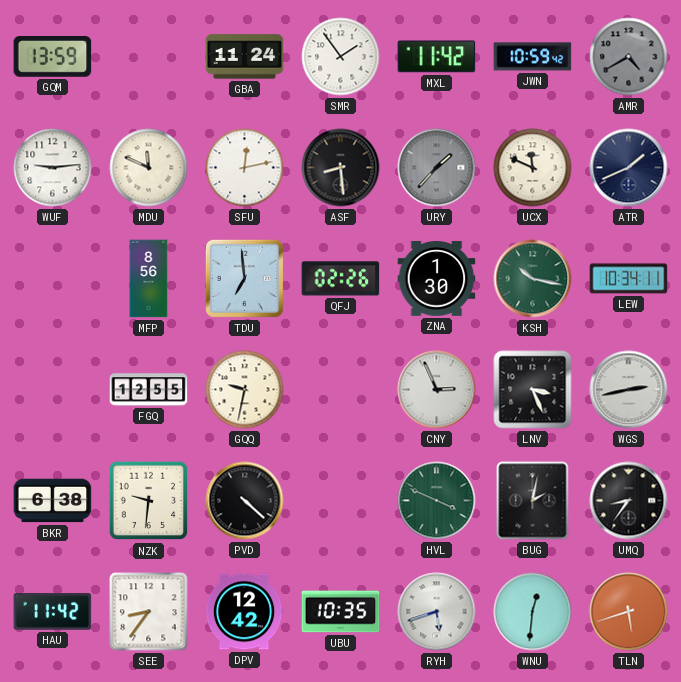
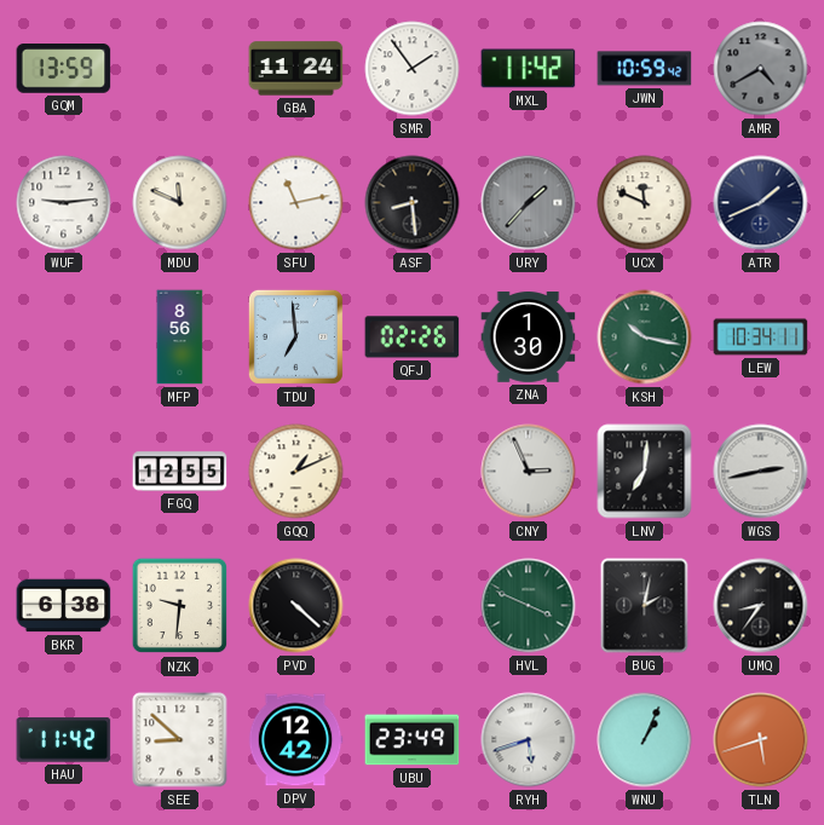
SFU: 12:13 -> 11:13 (296, 203)
GQQ: 9:32 -> 1:11 (296, 472)
LNV: 3:26 -> 7:01 (645, 472)
SEE: 8:36 -> 8:52 (180, 740)
UBU: 10:35 -> 23:49 (413, 740)
WNU: 12:31 -> 1:04 (645, 740)
